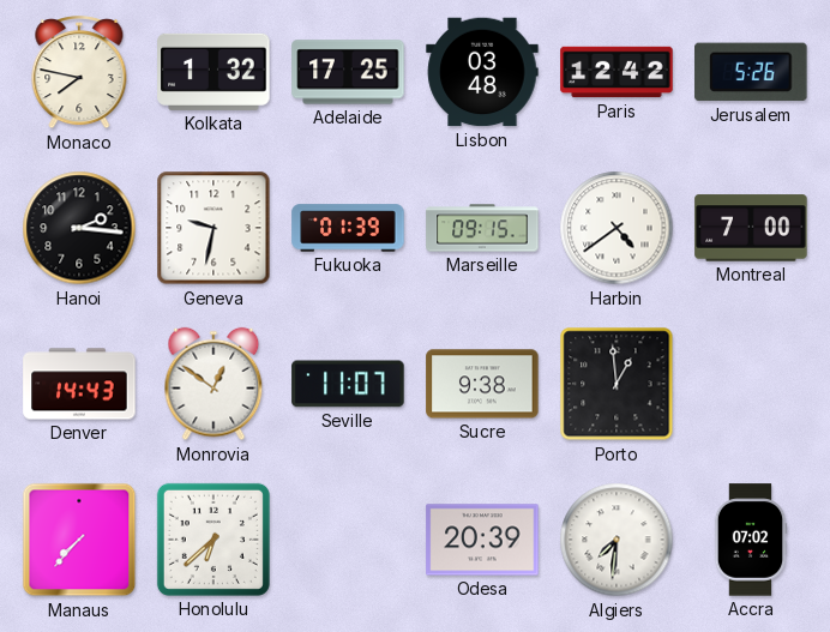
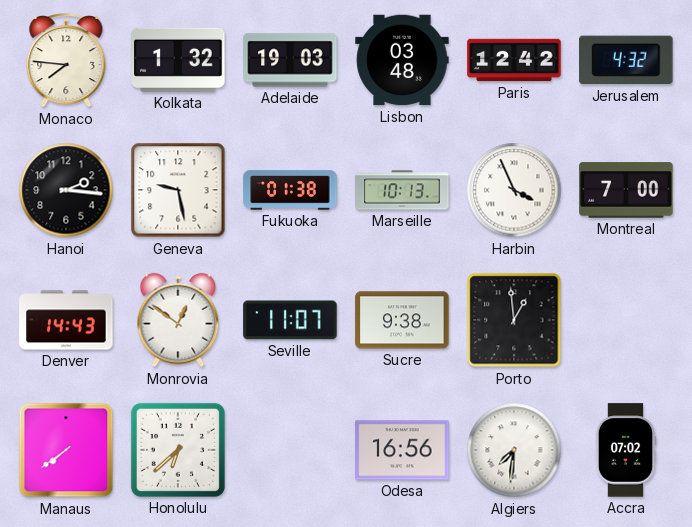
Monaco: 7:47 -> 7:46 (66, 61)
Adelaide: 17:25 -> 19:03 (290, 60)
Jerusalem: 5:26 -> 4:32 (626, 60)
Geneva: 9:32 -> 9:28 (178, 190)
Fukuoka: 01:39 -> 01:38 (290, 190)
Marseille: 09:15 -> 10:13 (402, 190)
Harbin: 4:39 -> 3:56 (514, 190)
Manaus: 7:37 -> 7:39 (66, 450)
Odesa: 20:39 -> 16:56 (402, 450)
